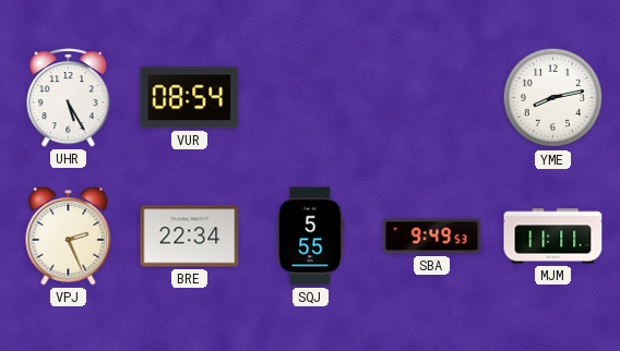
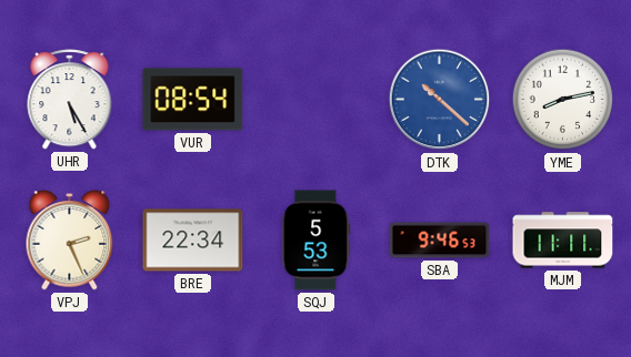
DTK: none -> 10:22 (440, 100)
SQJ: 5:55 -> 5:53 (317, 241)
SBA: 9:49 -> 9:46 (440, 241)
